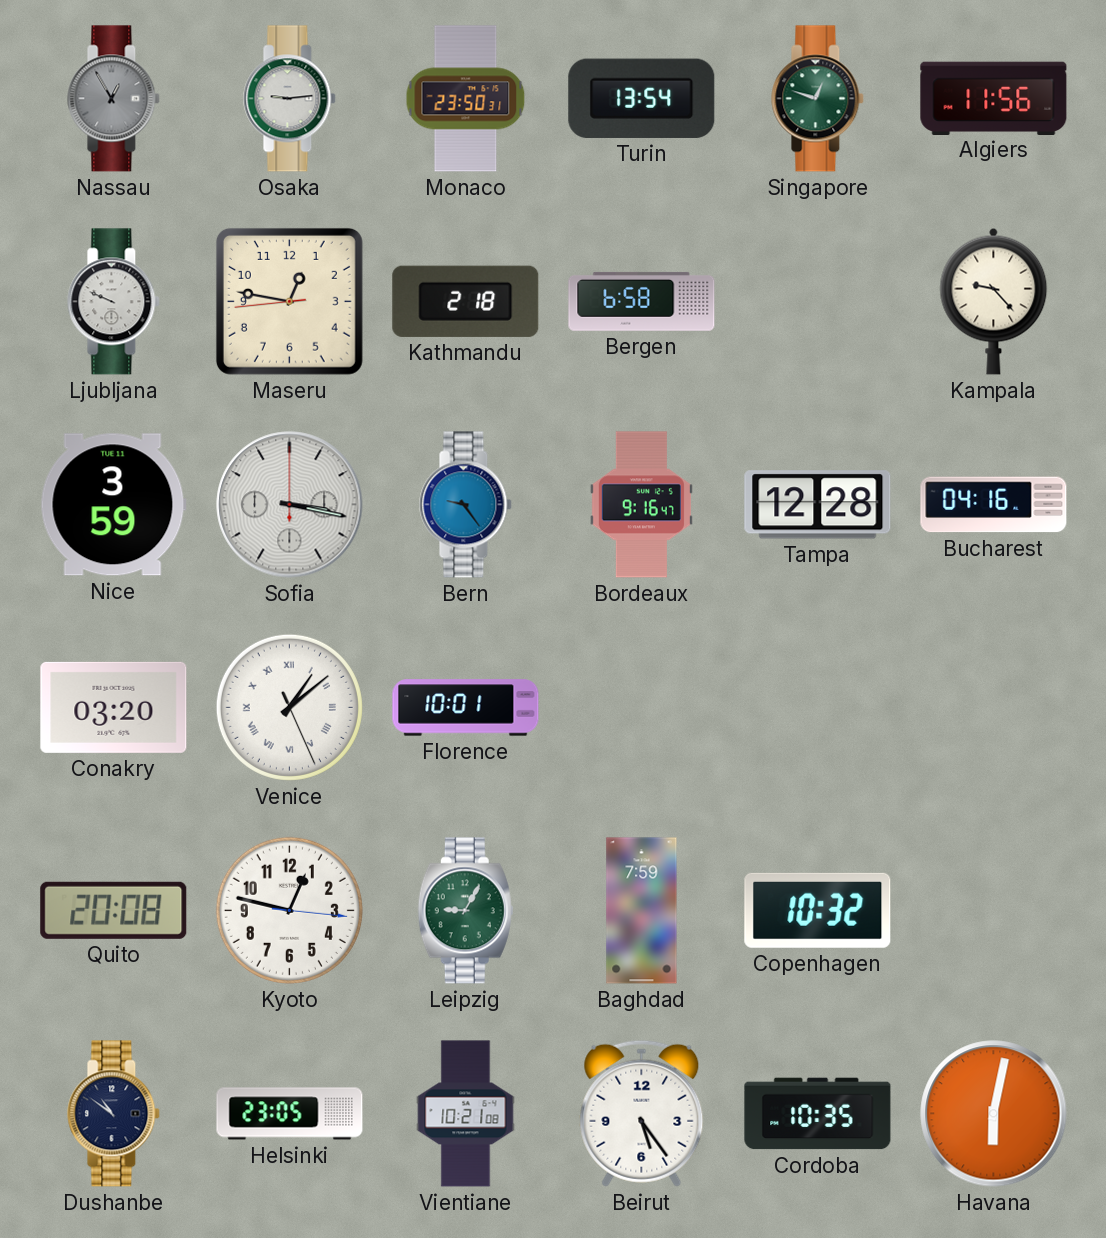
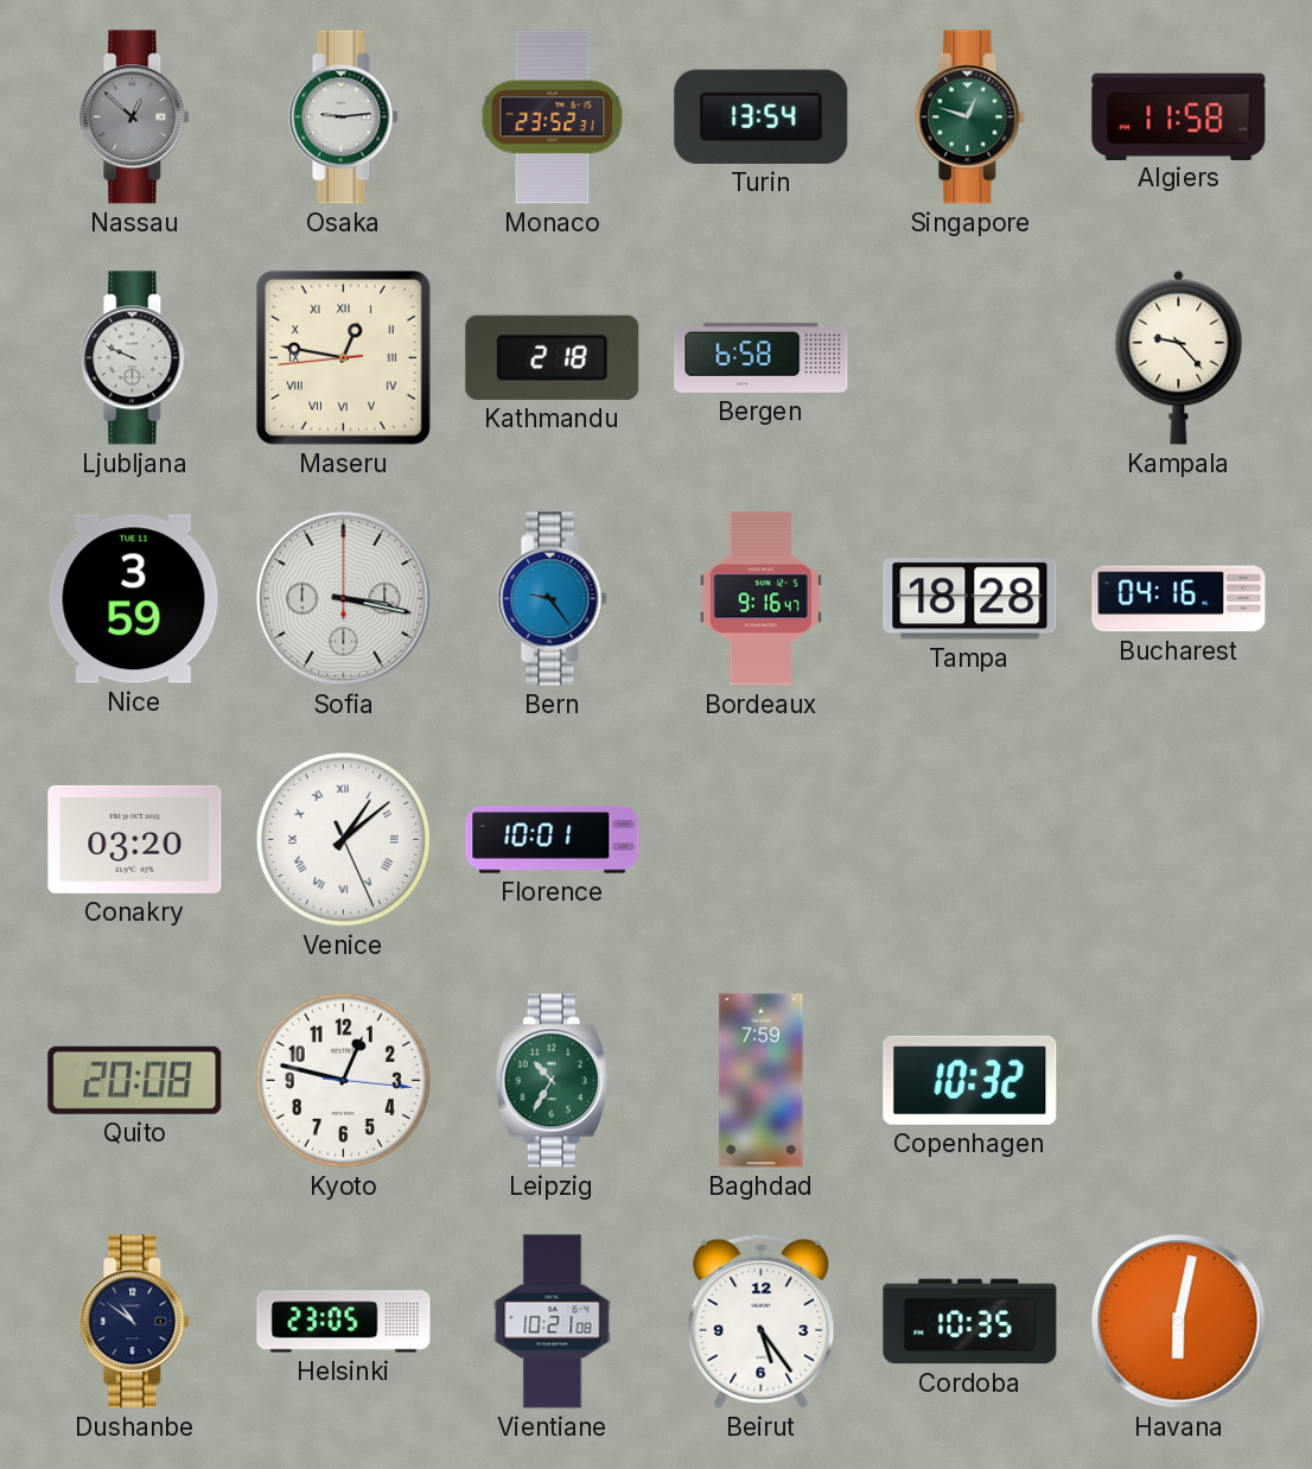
Nassau: 12:55 -> 12:52 (135, 117)
Monaco: 23:50 -> 23:52 (553, 117)
Algiers: 11:56 -> 11:58 (1179, 116)
Maseru numerals: Arabic -> Roman (343, 357)
Tampa: 12:28 -> 18:28 (970, 599)
Leipzig: 9:05 -> 10:35 (552, 1081)
